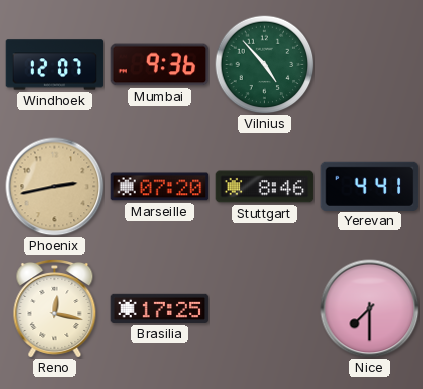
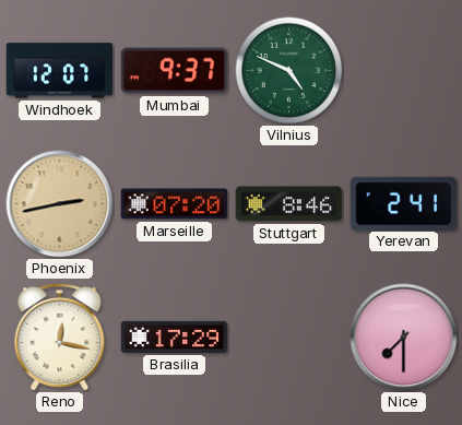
Mumbai: 9:36 -> 9:37 (175, 71)
Vilnius: 4:53 -> 4:49 (289, 71)
Yerevan: 4:41 -> 2:41 (404, 203)
Brasilia: 17:25 -> 17:29 (175, 337)
